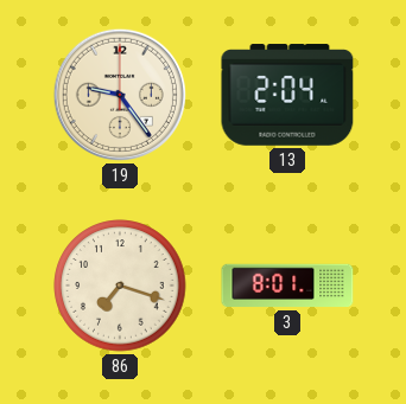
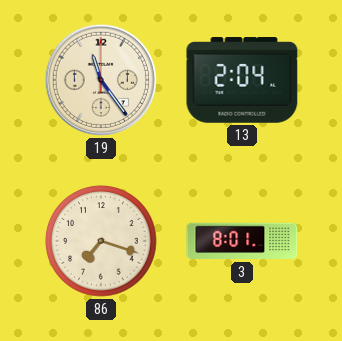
19: 9:24 -> 11:24 (101, 80)
